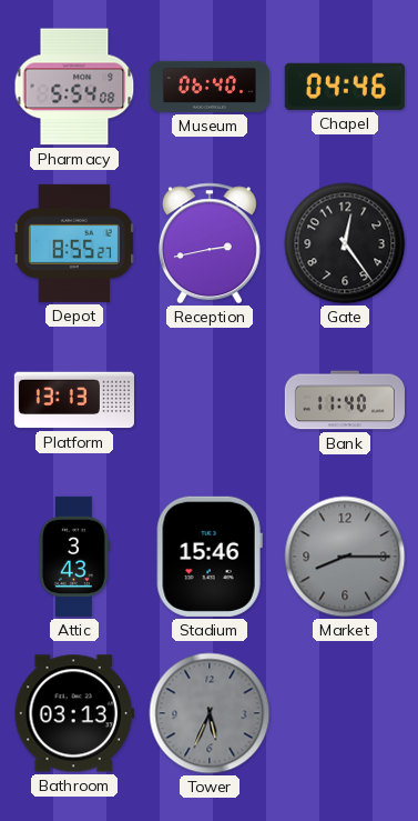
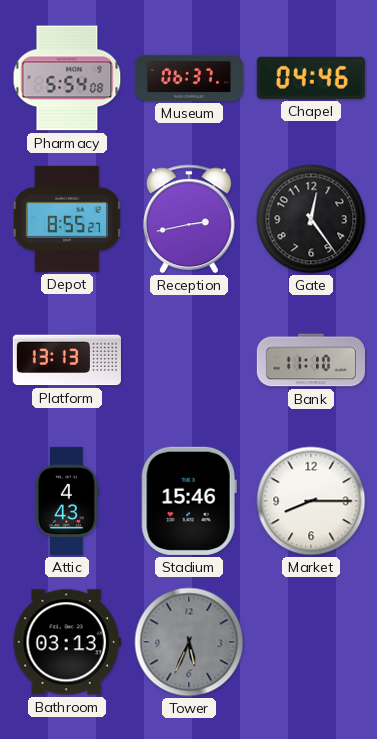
Museum: 06:40 -> 06:37 (189, 78)
Bank: 11:40 -> 11:10 (311, 360)
Attic: 3:43 -> 4:43 (68, 501)
Market dial: grey -> white (311, 501)
